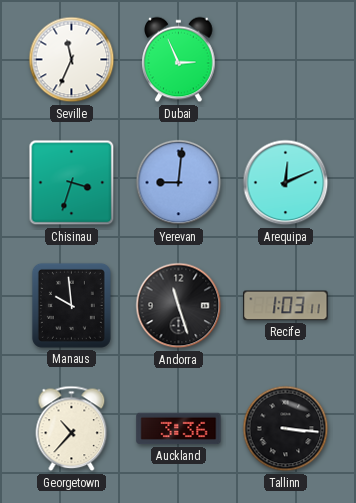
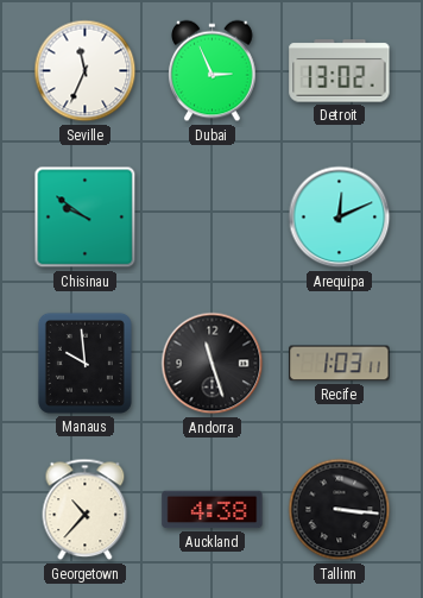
Detroit: none -> 13:02 (340, 71)
Chisinau: 3:33 -> 9:51 (86, 218)
Yerevan: 9:01 -> none (179, 183)
Auckland: 3:36 -> 4:38 (213, 510)
